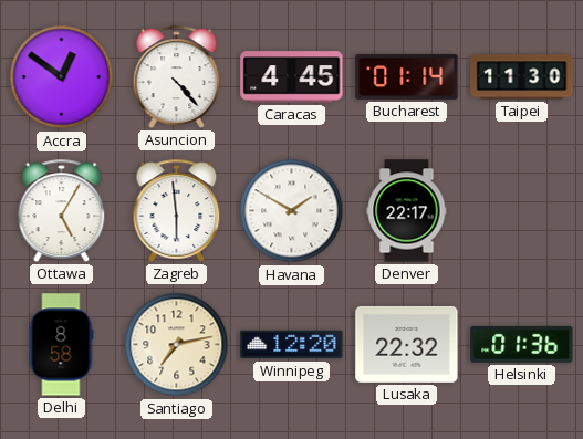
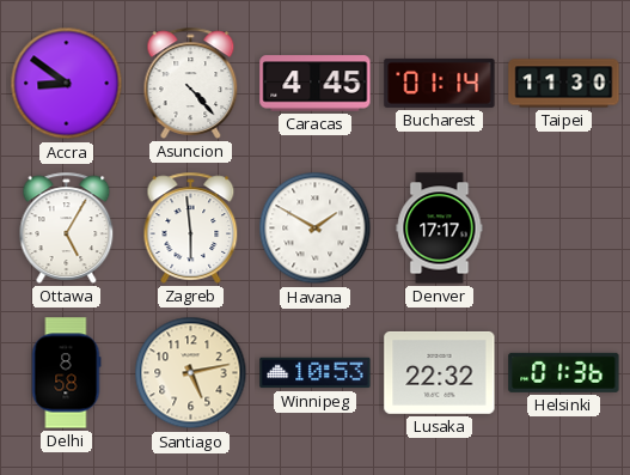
Accra: 12:51 -> 8:51 (67, 84)
Denver: 22:17 -> 17:17 (440, 229)
Santiago: 7:13 -> 5:13 (191, 373)
Winnipeg: 12:20 -> 10:53 (316, 373)
